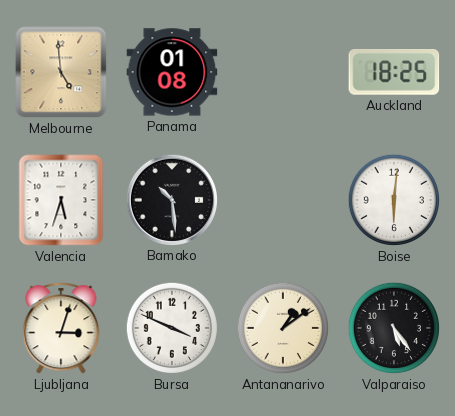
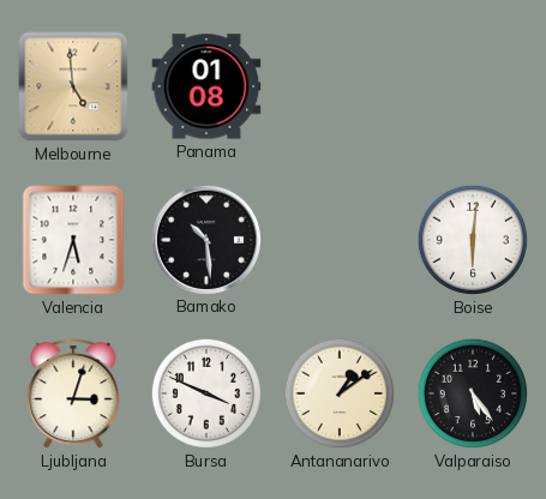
Auckland: 18:25 -> none (394, 73)
